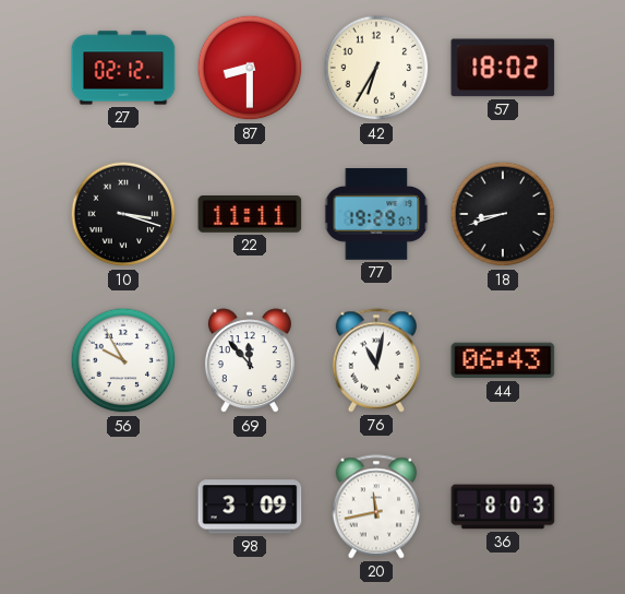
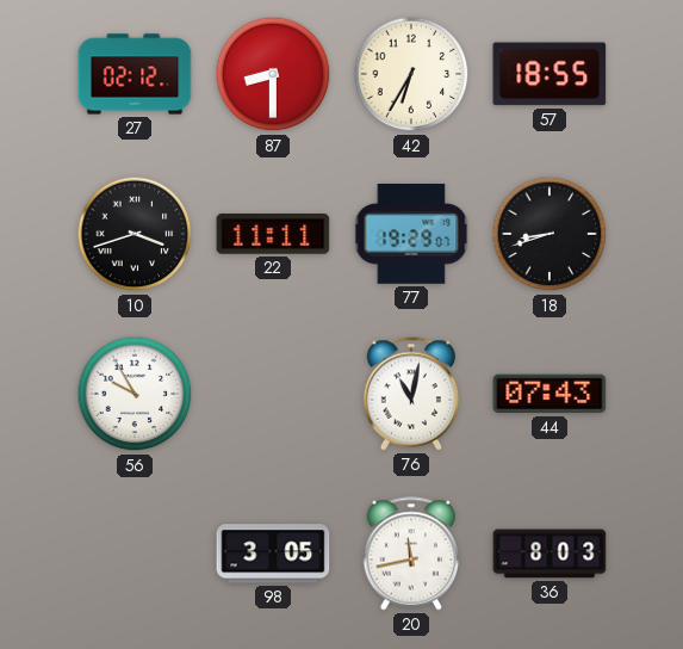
57: 18:02 -> 18:55 (549, 74)
10: 3:18 -> 3:42 (135, 234)
69: 11:53 -> none (250, 361)
44: 06:43 -> 07:43 (549, 394)
98: 3:09 -> 3:05 (273, 554)
